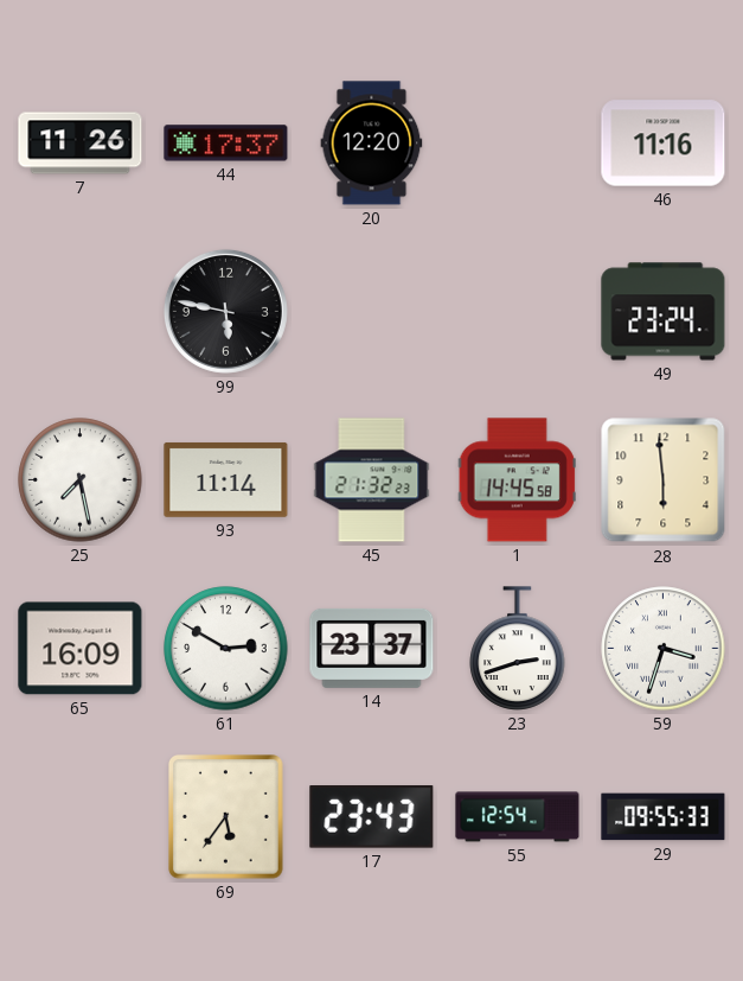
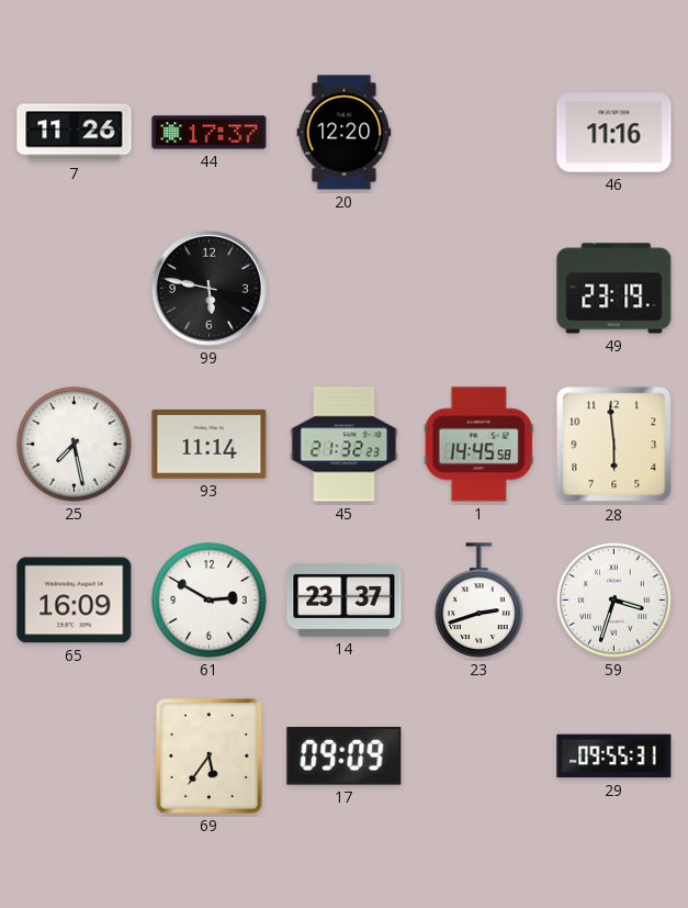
49: 23:24 -> 23:19 (614, 289)
17: 23:43 -> 09:09 (345, 756)
55: 12:54 -> none (518, 817)
29: 09:55:33 -> 09:55:31 (614, 756)
